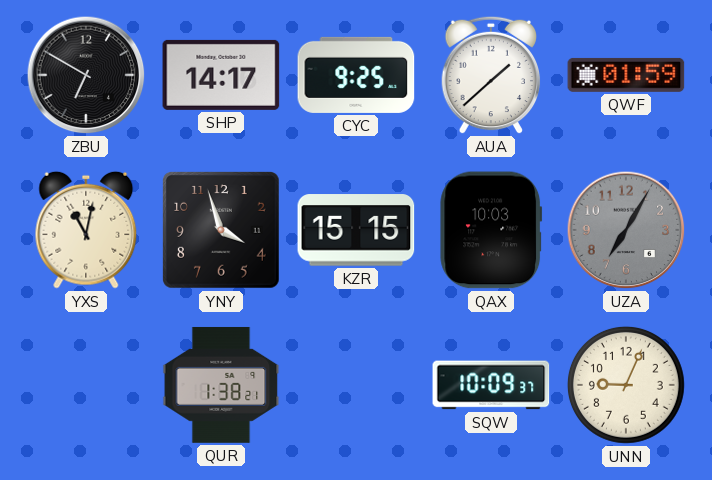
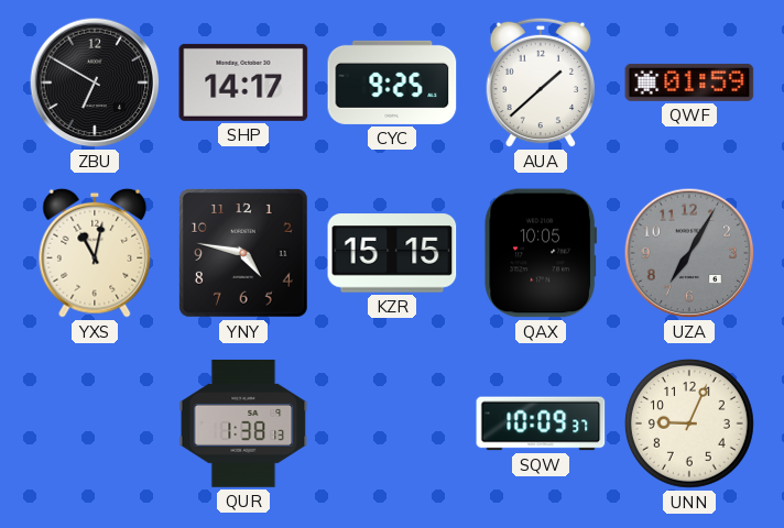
YNY: 3:57 -> 4:47 (244, 254)
QAX: 10:03 -> 10:05 (541, 253)
QUR: 1:38:21 -> 1:38:13 (243, 424)
